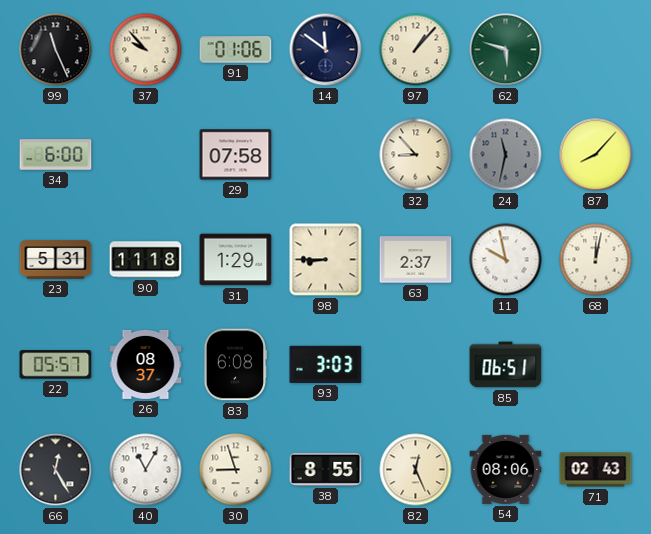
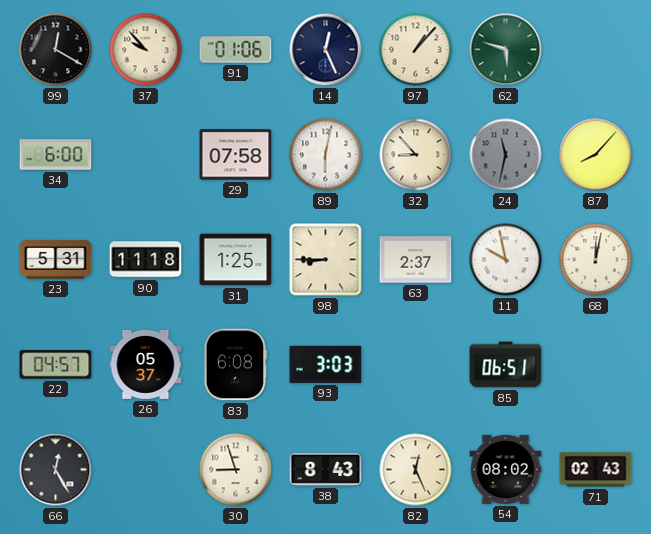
99: 11:26 -> 12:20 (56, 50)
14: 11:51 -> 12:26 (326, 50)
89: none -> 6:02 (326, 155)
31: 1:29 -> 1:25 (236, 260)
22: 05:57 -> 04:57 (56, 365)
26: 08:37 -> 05:37 (146, 364)
40: 11:05 -> none (146, 470)
38: 8:55 -> 8:43 (326, 469)
54: 08:06 -> 08:02 (506, 469)
